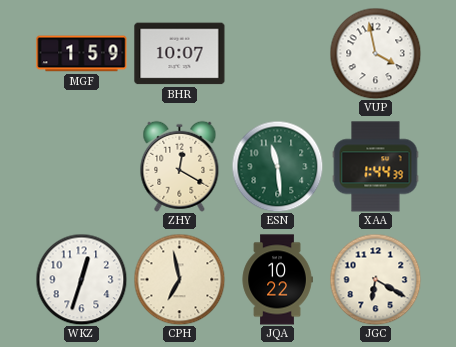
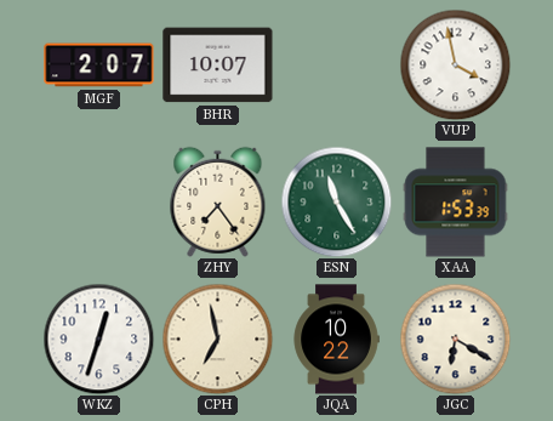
MGF: 1:59 -> 2:07 (99, 66)
ZHY: 12:20 -> 7:24 (218, 201)
ESN: 11:29 -> 11:25 (336, 201)
XAA: 1:44 -> 1:53 (456, 203)
